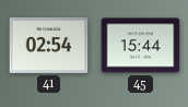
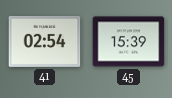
45: 15:44 -> 15:39 (129, 42)
